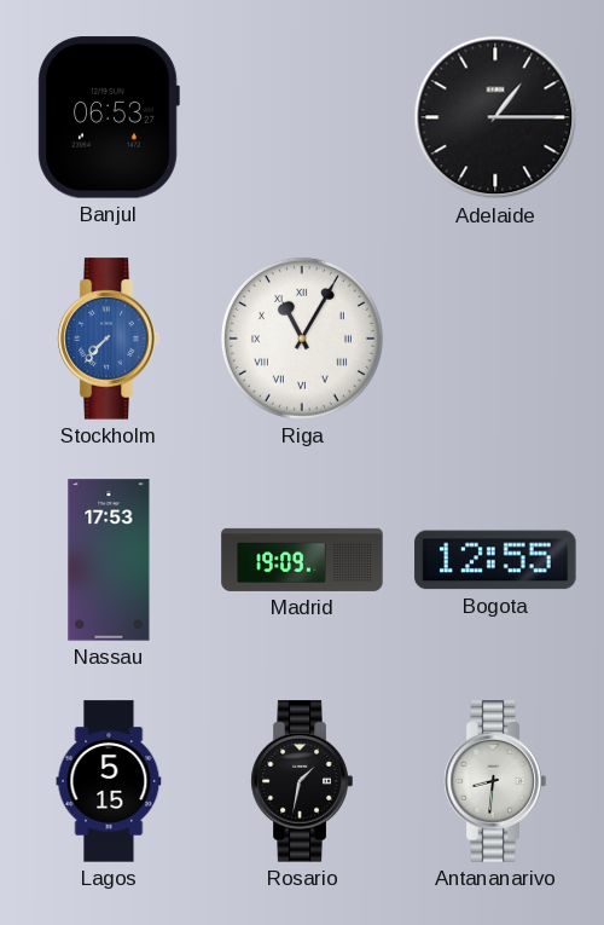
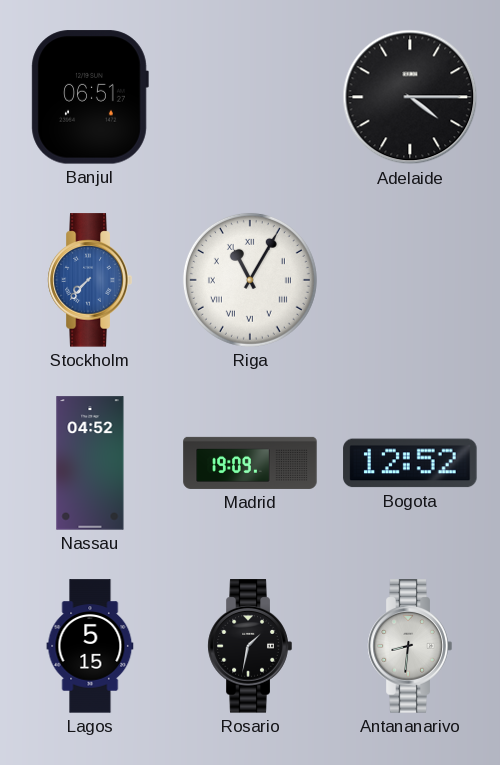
Banjul: 06:53 -> 06:51 (90, 97)
Adelaide: 1:15 -> 4:15 (410, 97)
Nassau: 17:53 -> 04:52 (90, 463)
Bogota: 12:55 -> 12:52 (410, 463)
